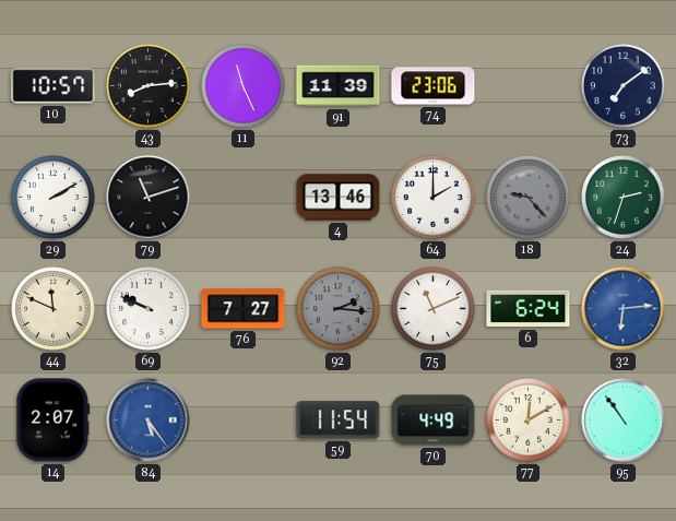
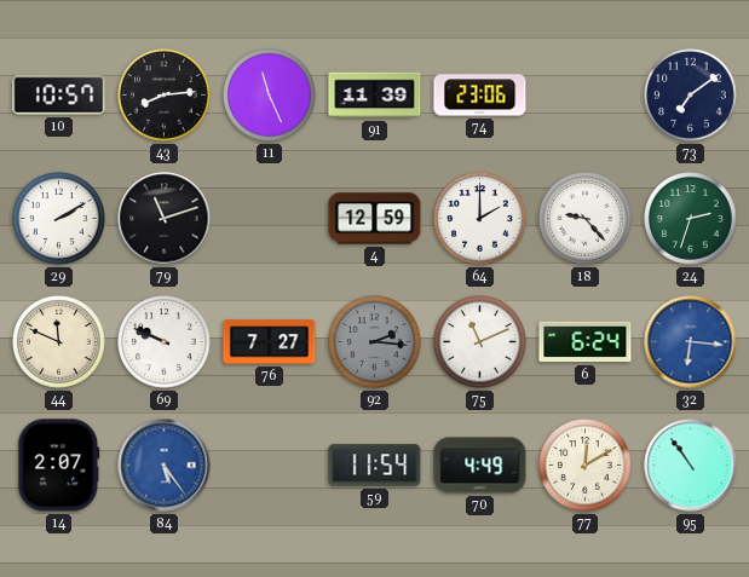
4: 13:46 -> 12:59 (375, 219)
18 dial: grey -> white (586, 219)
32: 6:14 -> 6:16 (691, 342)
